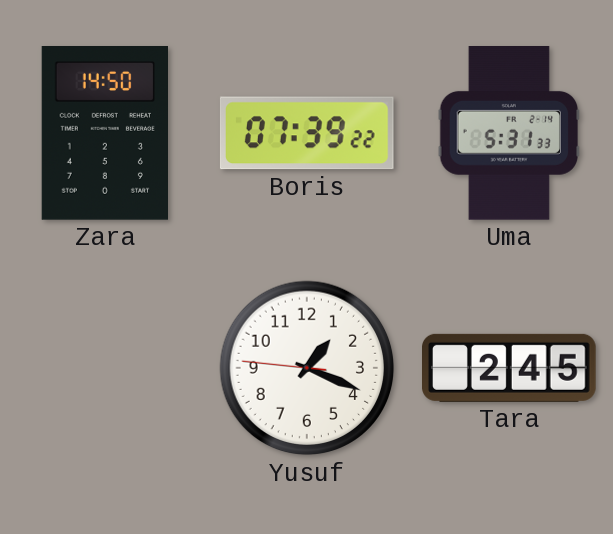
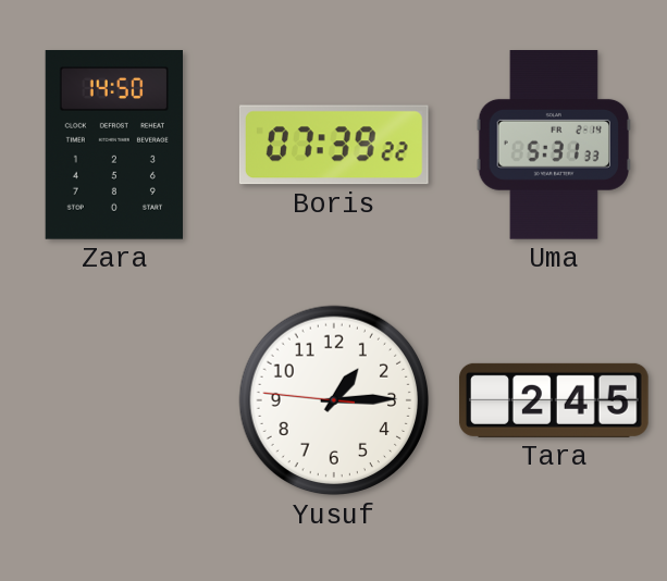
Yusuf: 1:18 -> 1:14 (334, 400)
